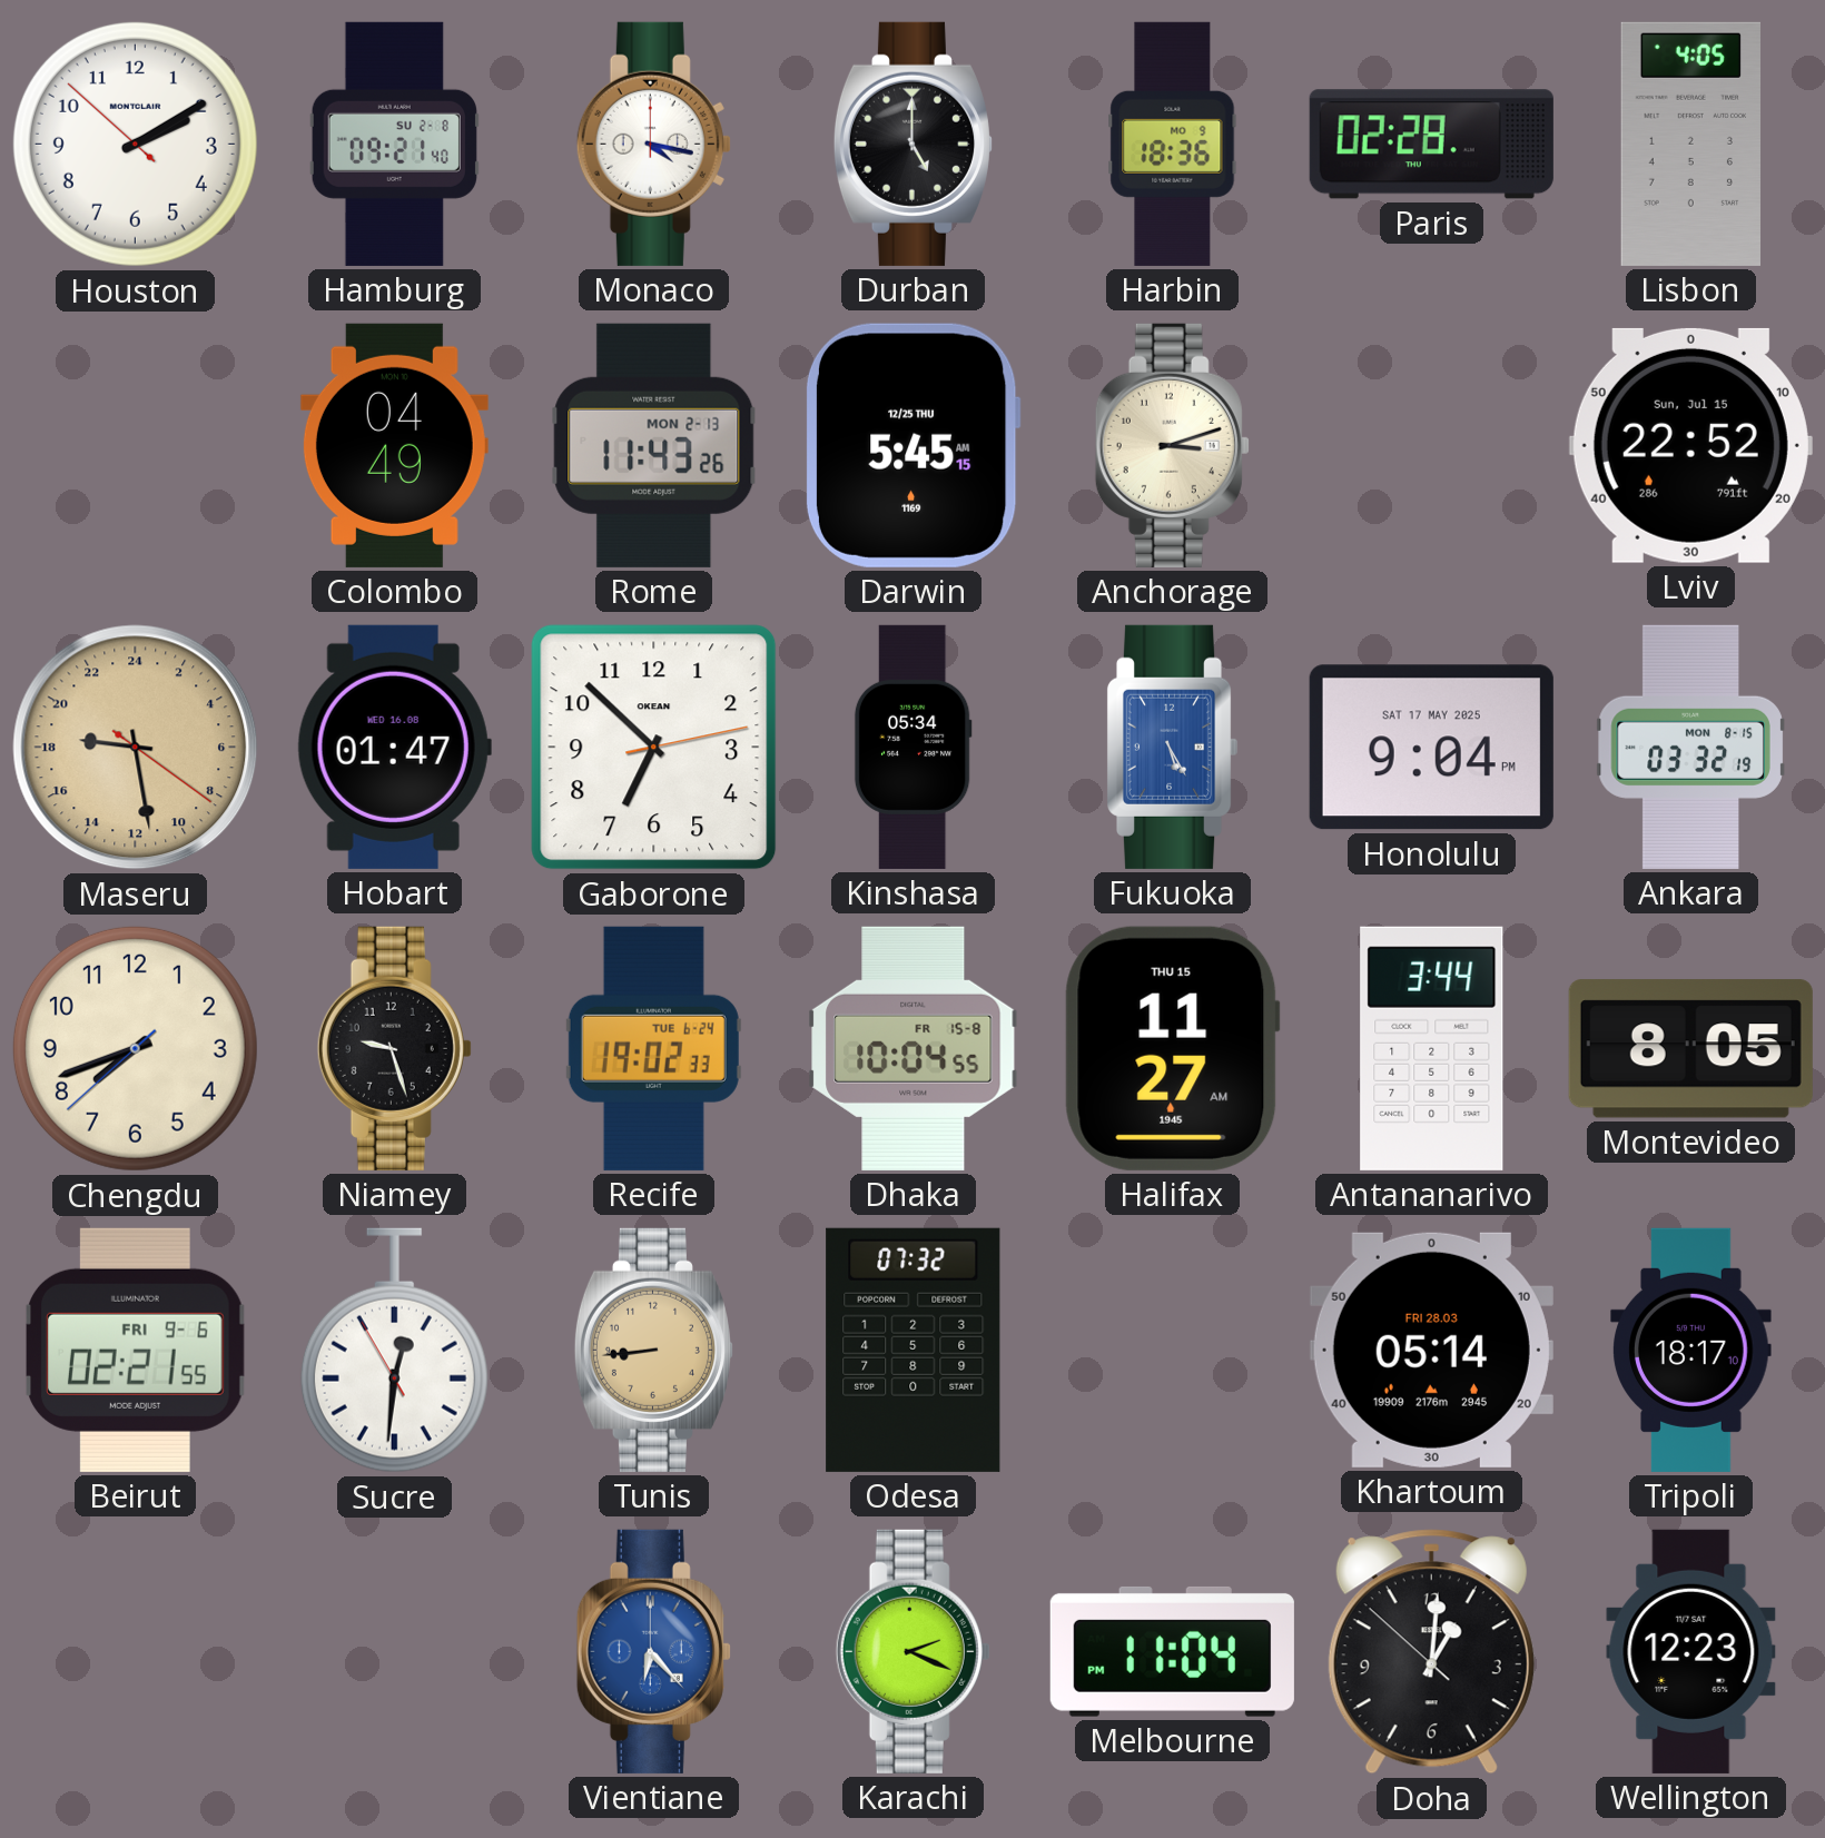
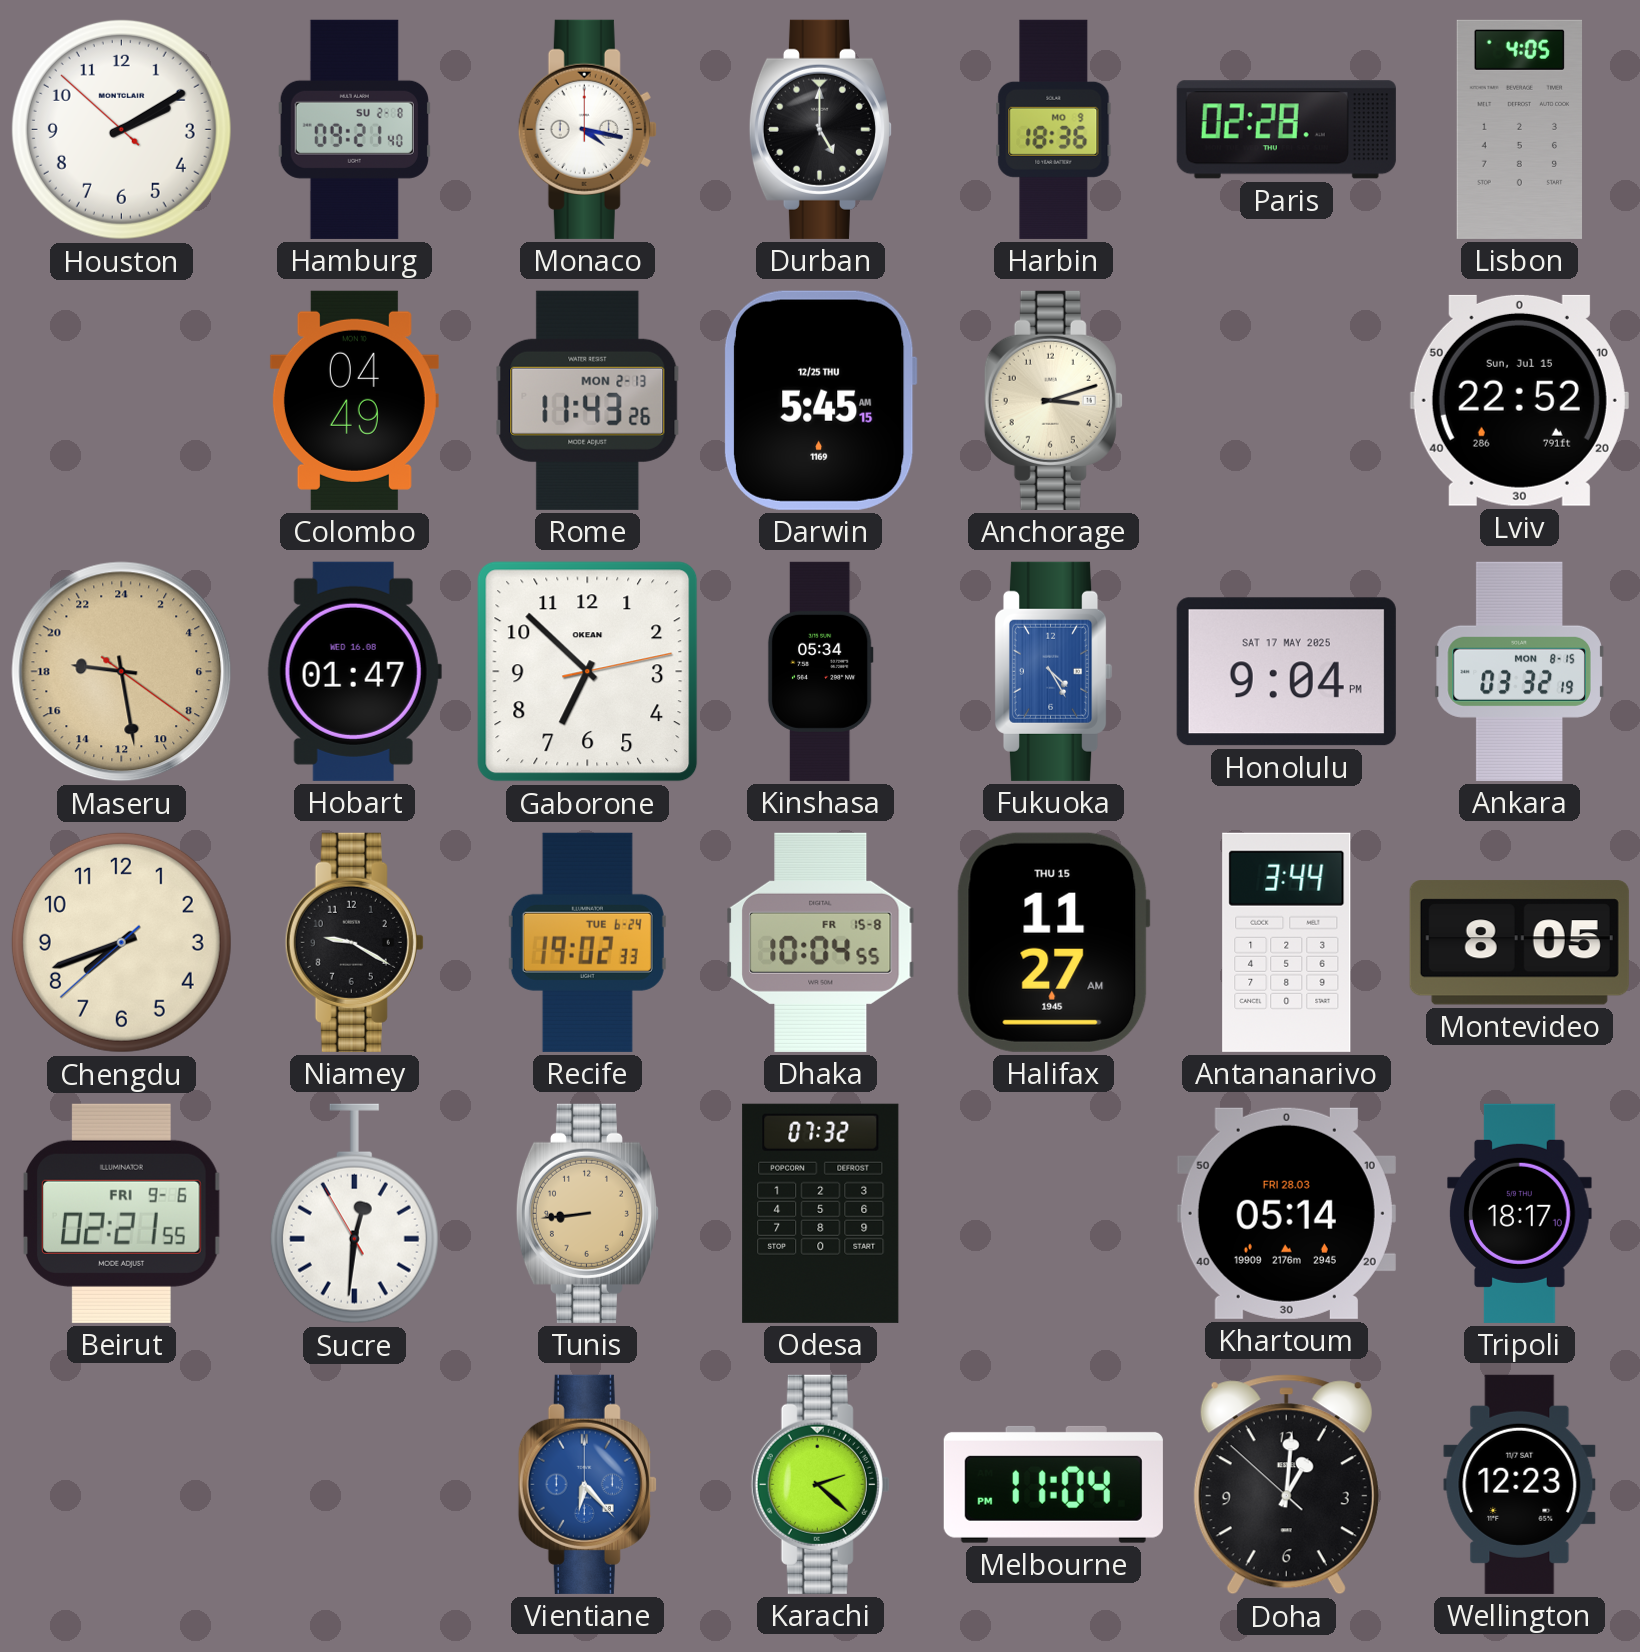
Fukuoka: 5:25 -> 4:25 (1053, 671)
Niamey: 9:27 -> 9:20 (354, 942)
Karachi: 2:19 -> 2:22 (820, 1484)
